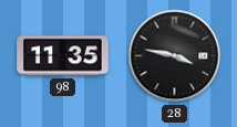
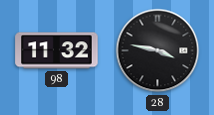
98: 11:35 -> 11:32 (57, 51)
